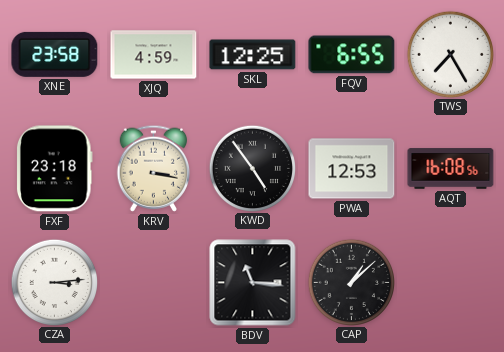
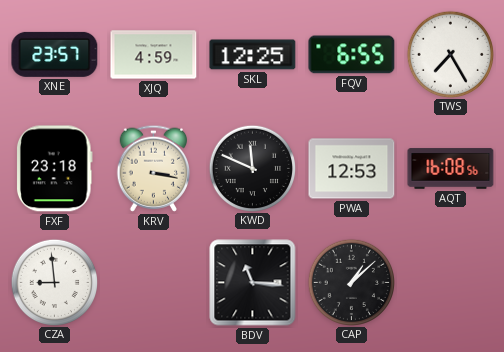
XNE: 23:58 -> 23:57 (55, 54)
KWD: 4:54 -> 11:49 (252, 168)
CZA: 3:14 -> 8:59 (54, 282)
